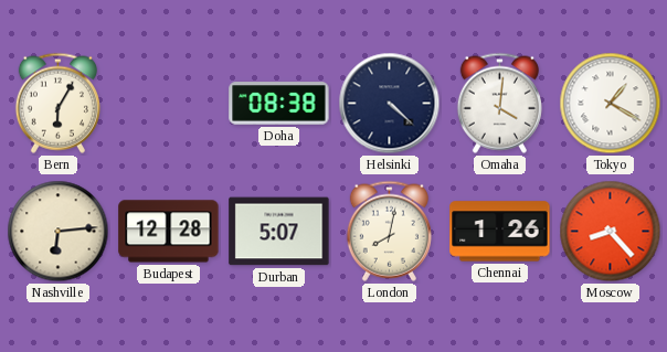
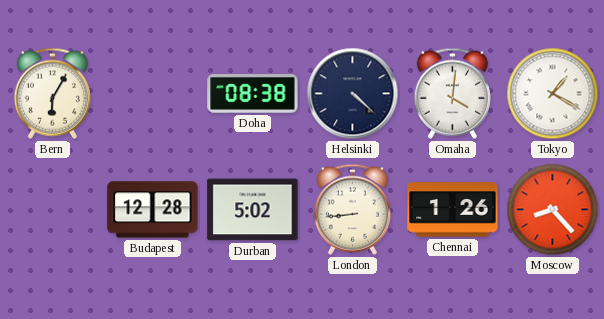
Nashville: 6:14 -> none (59, 232)
Durban: 5:07 -> 5:02 (253, 210)
London: 8:02 -> 8:44 (352, 209)
